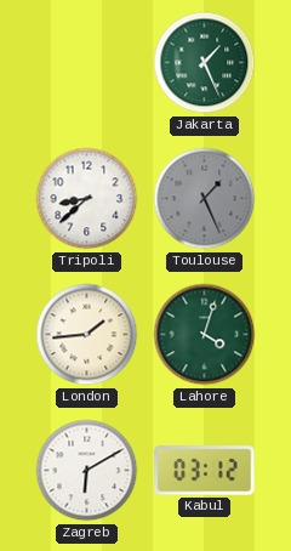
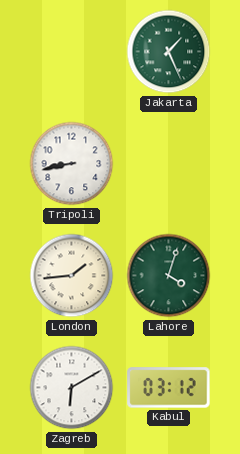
Tripoli: 8:38 -> 8:43 (72, 164)
Toulouse: 1:26 -> none (205, 199)
